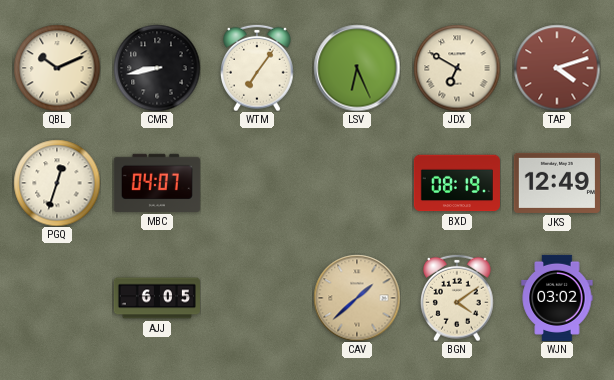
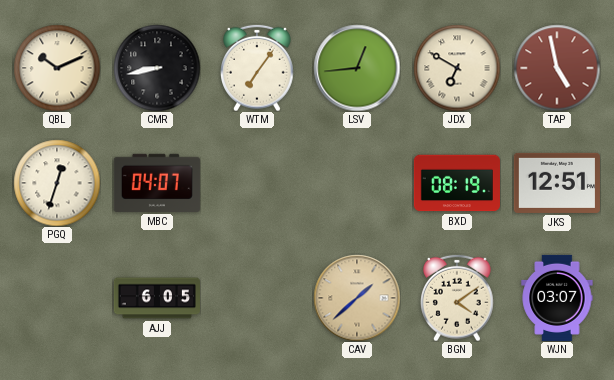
LSV: 6:26 -> 12:44 (357, 68)
TAP: 4:12 -> 4:58 (557, 68)
JKS: 12:49 -> 12:51 (557, 183)
WJN: 03:02 -> 03:07 (557, 298)
